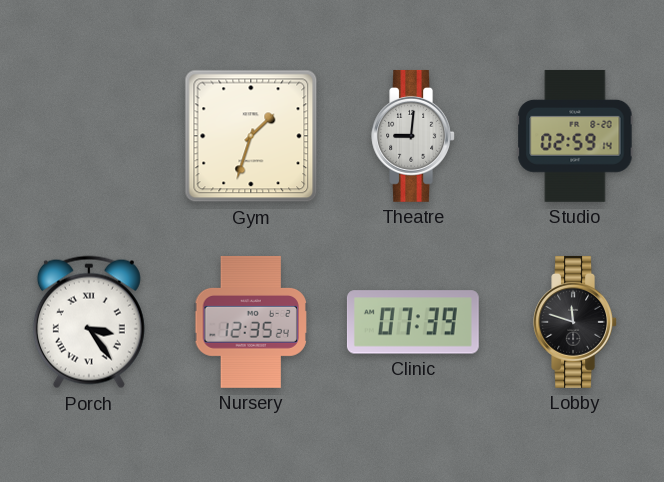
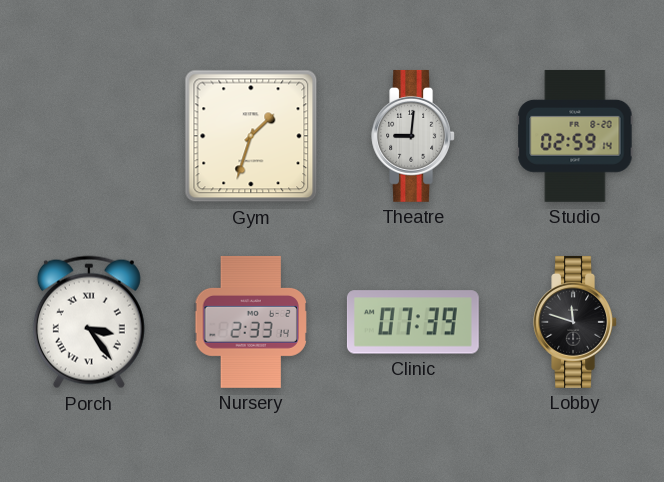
Nursery: 12:35 -> 2:33 (250, 322)
